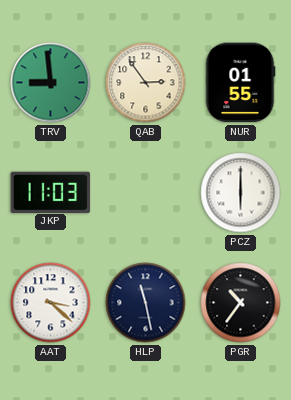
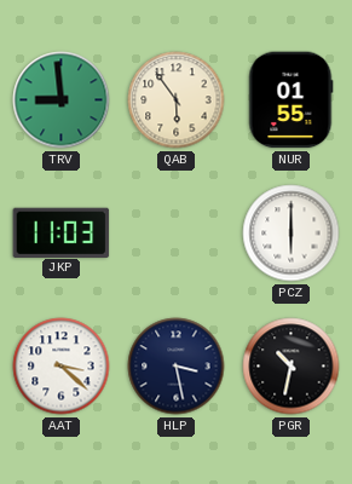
QAB: 2:54 -> 5:54 (177, 100)
HLP: 11:28 -> 3:28 (177, 367)
PGR: 10:36 -> 10:32 (292, 367)
